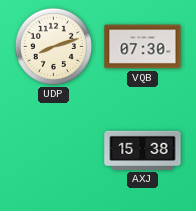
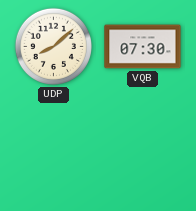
UDP: 8:12 -> 8:08 (53, 46)
AXJ: 15:38 -> none (143, 150)
